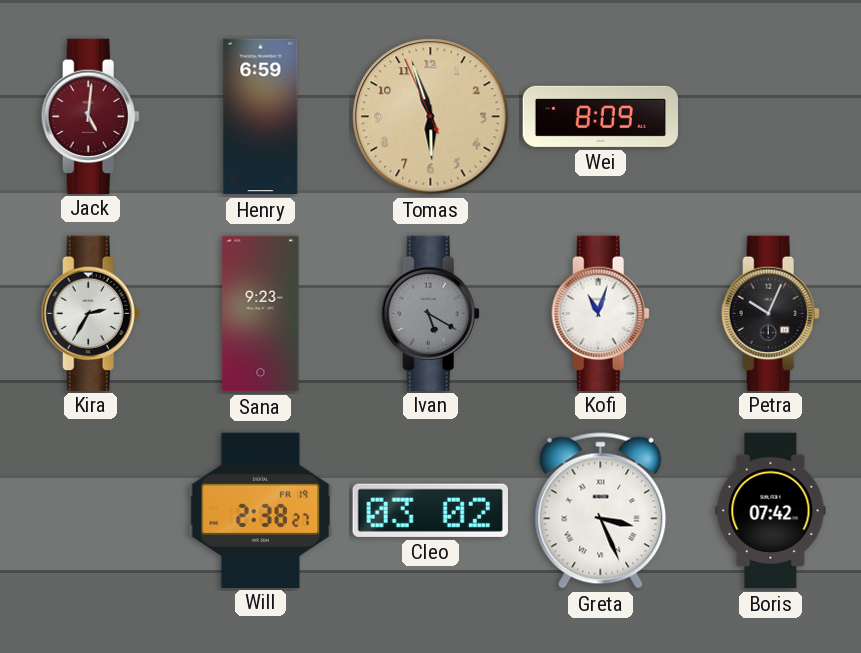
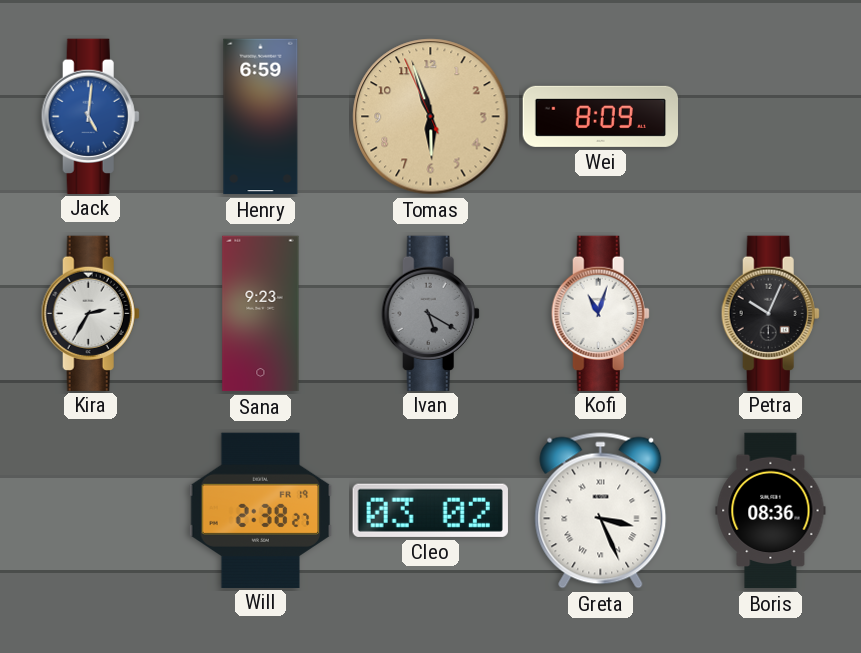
Jack dial: burgundy -> blue (90, 116)
Boris: 07:42 -> 08:36 (771, 511)
